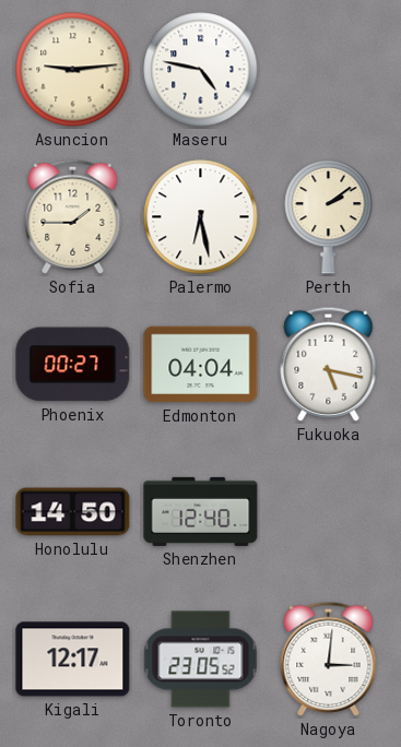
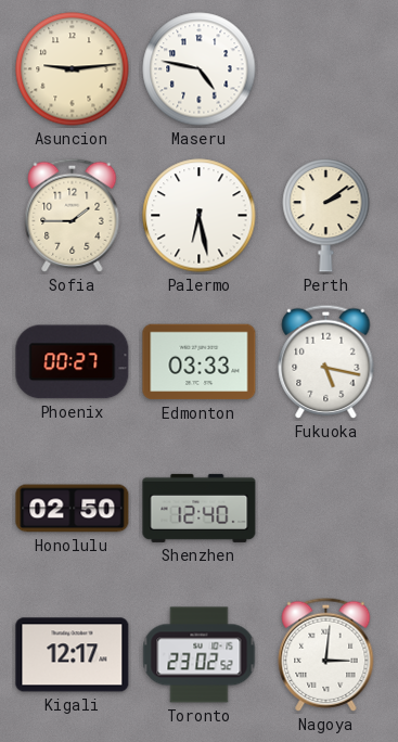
Edmonton: 04:04 -> 03:33 (200, 362)
Honolulu: 14:50 -> 02:50 (73, 509)
Toronto: 23:05 -> 23:02 (200, 655)
